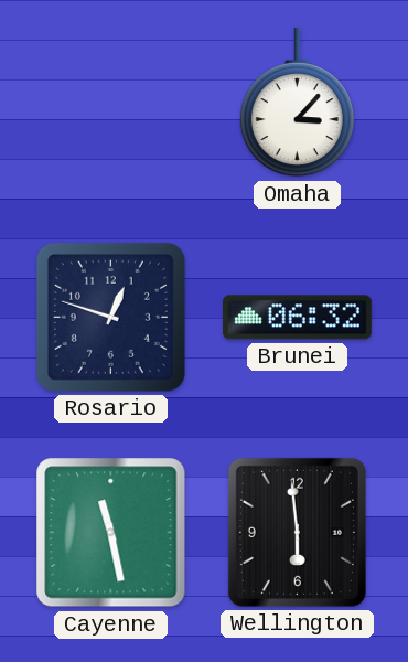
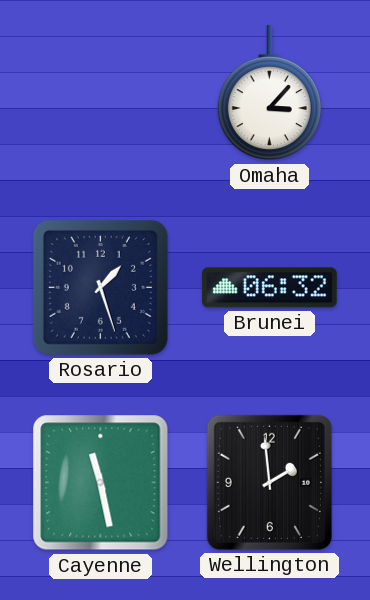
Rosario: 12:48 -> 1:27 (100, 287)
Wellington: 5:59 -> 1:59 (269, 482)
